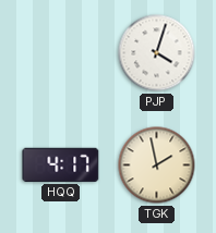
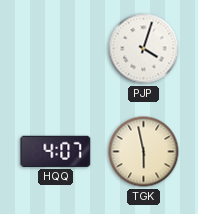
HQQ: 4:17 -> 4:07 (56, 151)
TGK: 1:58 -> 5:58 (144, 152)
